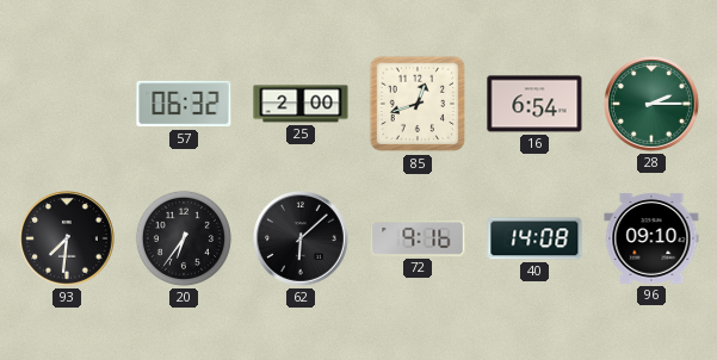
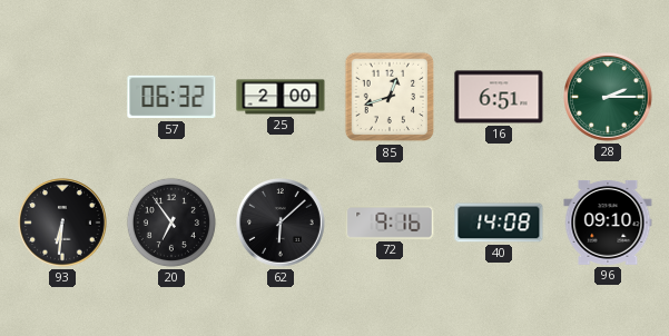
16: 6:54 -> 6:51 (499, 97)
93: 7:31 -> 6:31 (63, 224)
20: 6:36 -> 6:54 (171, 223)
